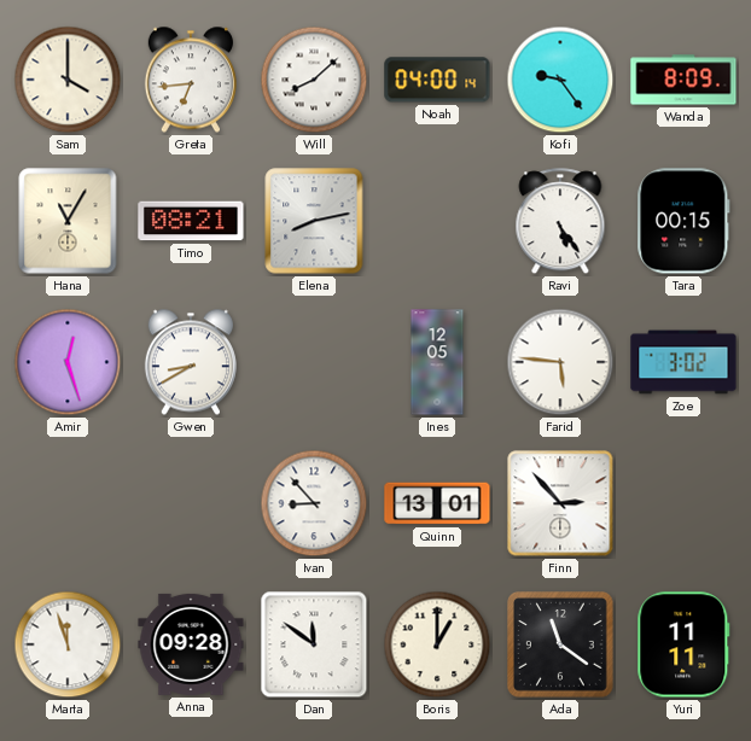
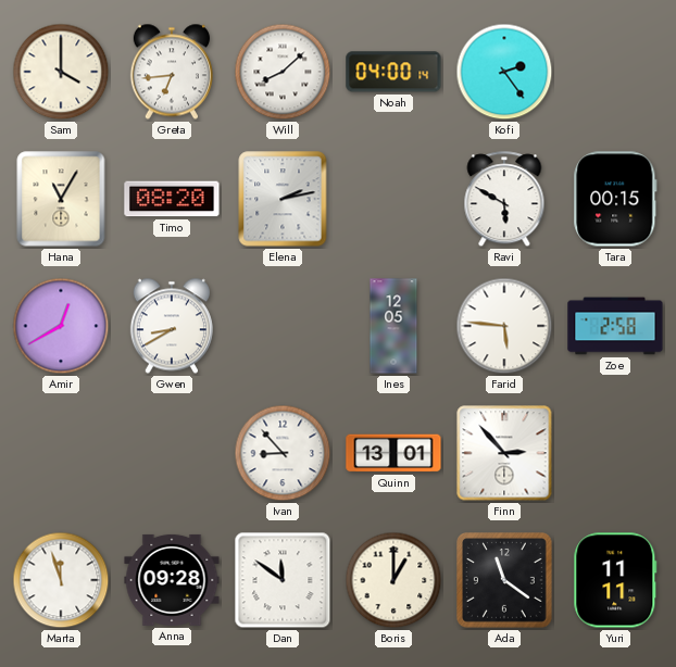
Kofi: 9:24 -> 2:24 (504, 72)
Wanda: 8:09 -> none (683, 80)
Timo: 08:21 -> 08:20 (172, 199)
Elena: 8:13 -> 2:13 (283, 199)
Ravi: 5:24 -> 5:50 (504, 200)
Amir: 12:27 -> 12:40 (61, 326)
Zoe: 3:02 -> 2:58 (615, 326)
